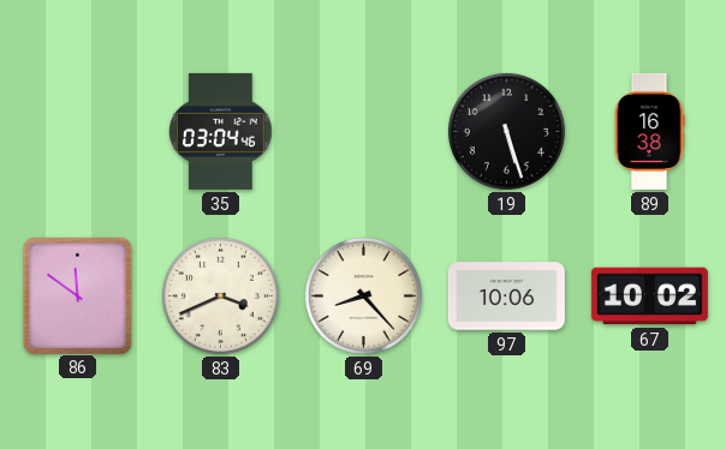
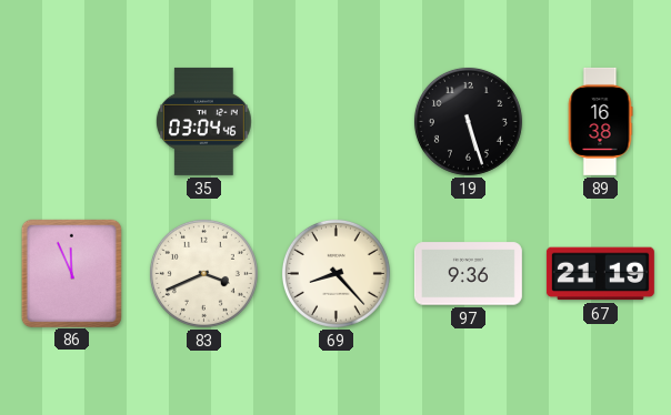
86: 11:51 -> 11:56 (71, 273)
97: 10:06 -> 9:36 (468, 274)
67: 10:02 -> 21:19 (600, 274)
